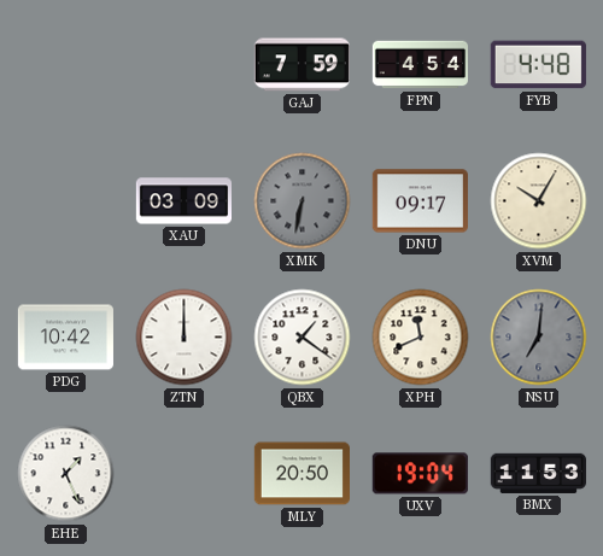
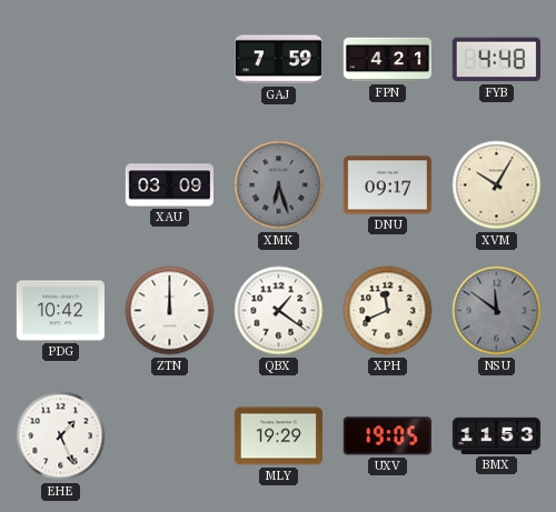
FPN: 4:54 -> 4:21 (387, 60)
XMK: 6:32 -> 6:27 (279, 185)
NSU: 7:01 -> 11:51 (497, 311)
MLY: 20:50 -> 19:29 (278, 436)
UXV: 19:04 -> 19:05 (387, 436)
